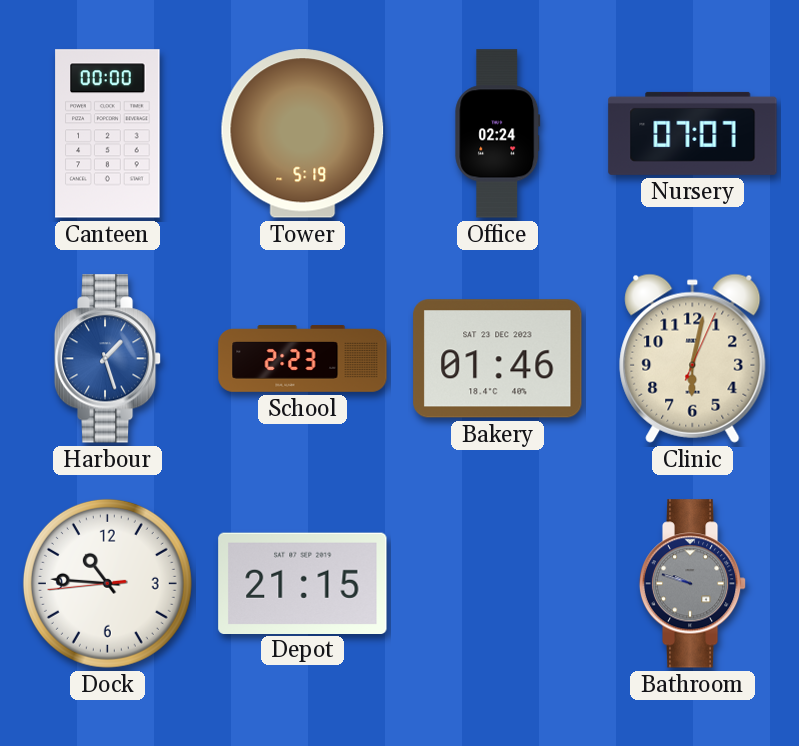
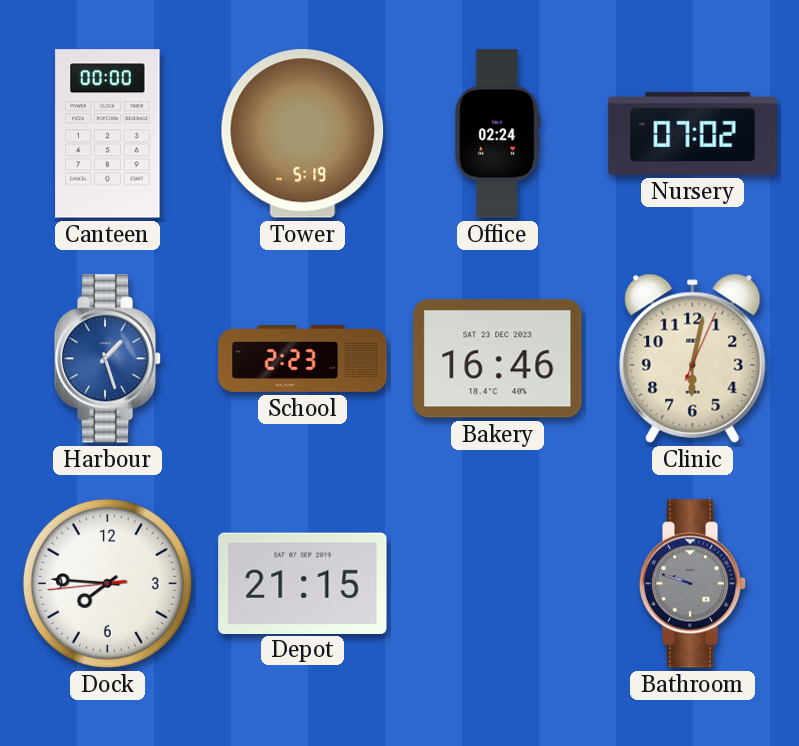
Nursery: 07:07 -> 07:02 (693, 133)
Bakery: 01:46 -> 16:46 (498, 359)
Dock: 10:45 -> 7:45 (107, 583)
